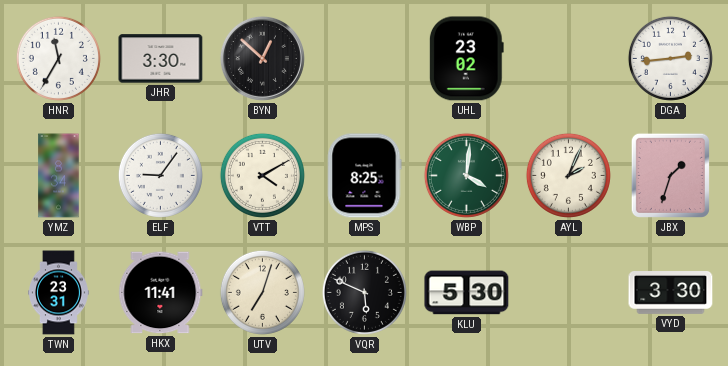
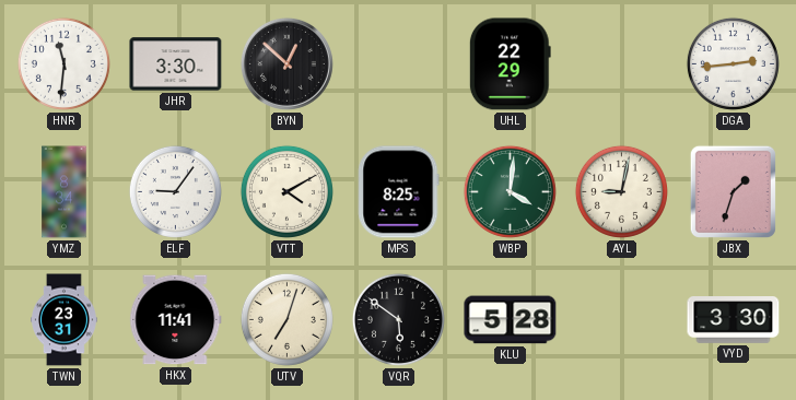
HNR: 11:35 -> 11:31 (63, 63)
UHL: 23:02 -> 22:29 (510, 64)
AYL: 2:04 -> 9:02 (621, 191)
VQR: 5:49 -> 5:51 (398, 319)
KLU: 5:30 -> 5:28 (511, 320)
